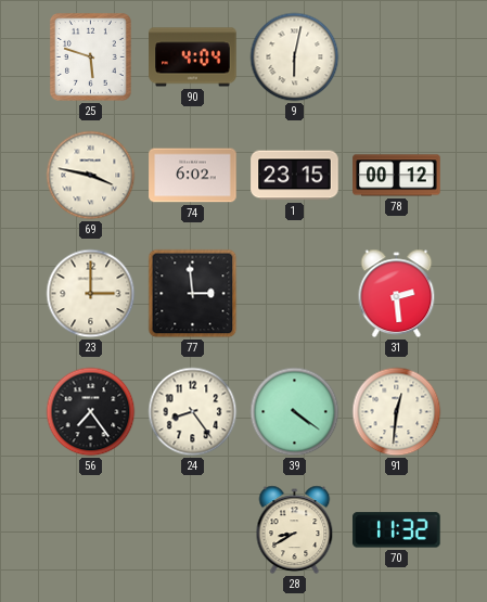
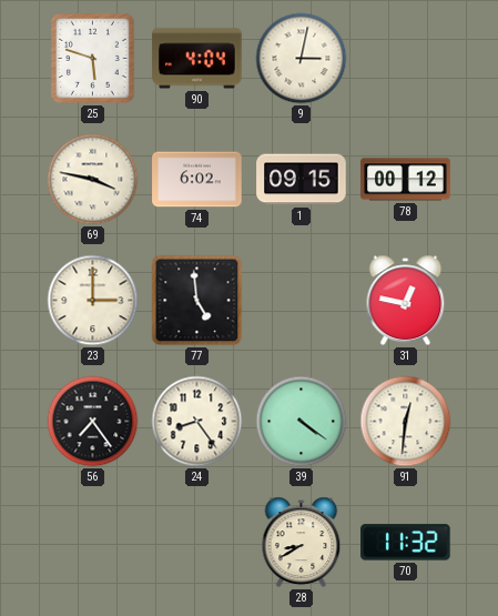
9: 6:02 -> 3:02 (302, 59)
1: 23:15 -> 09:15 (302, 180)
77: 2:59 -> 4:59 (197, 301)
31: 2:29 -> 12:47 (406, 301)
